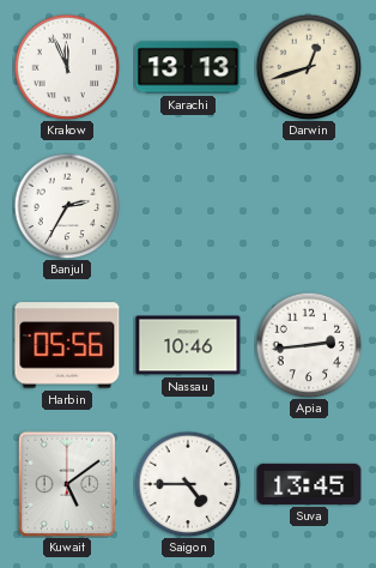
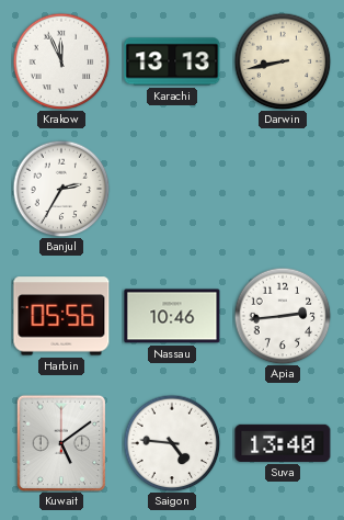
Darwin: 12:42 -> 8:43 (283, 61)
Saigon: 4:45 -> 4:46 (172, 443)
Suva: 13:45 -> 13:40 (283, 443)
